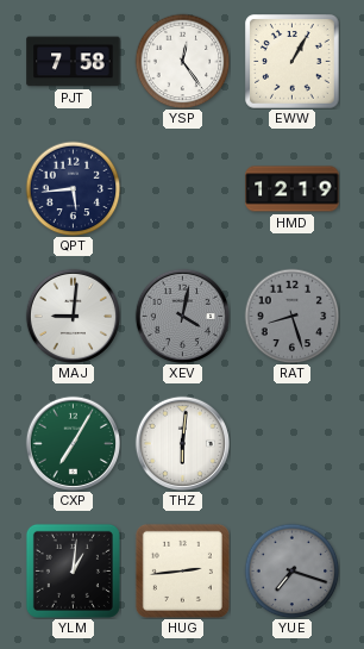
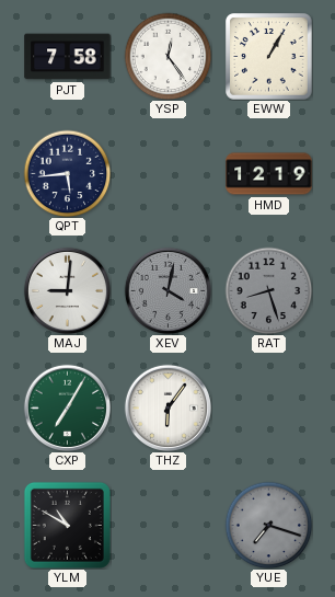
THZ: 6:01 -> 6:06 (168, 407)
YLM: 1:01 -> 10:50 (67, 525)
HUG: 2:44 -> none (182, 570)
